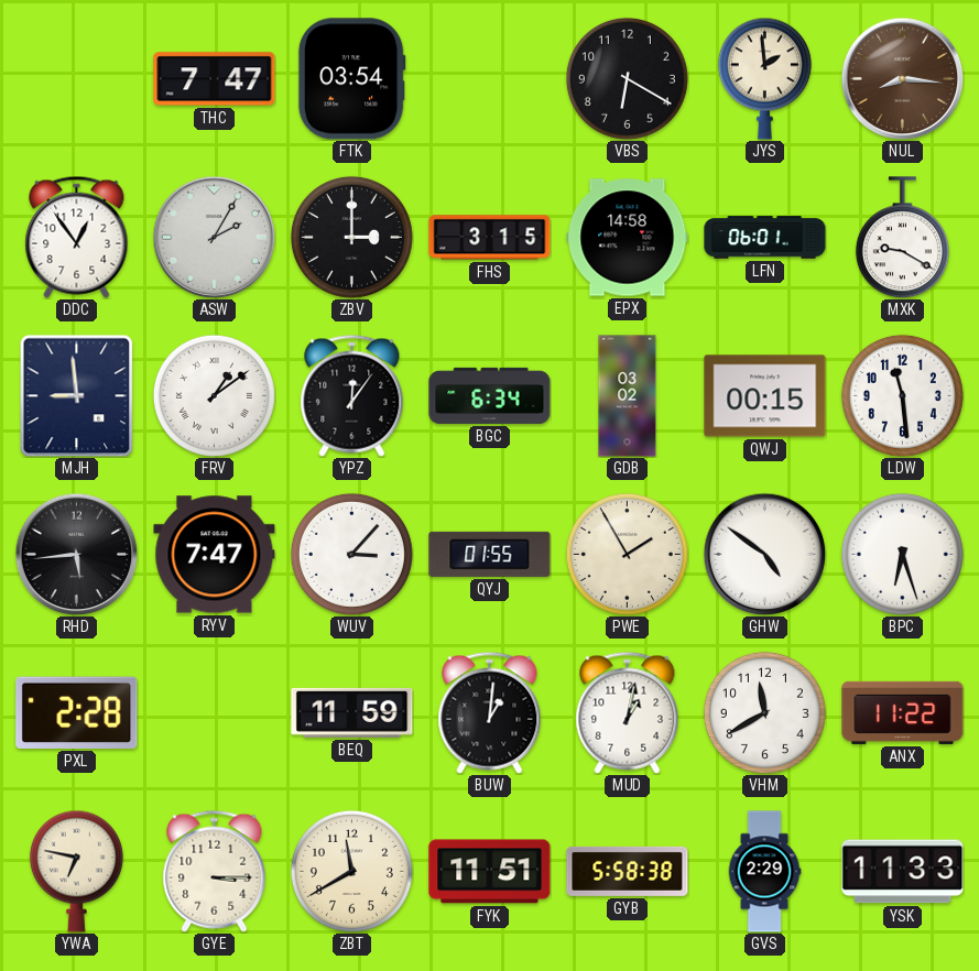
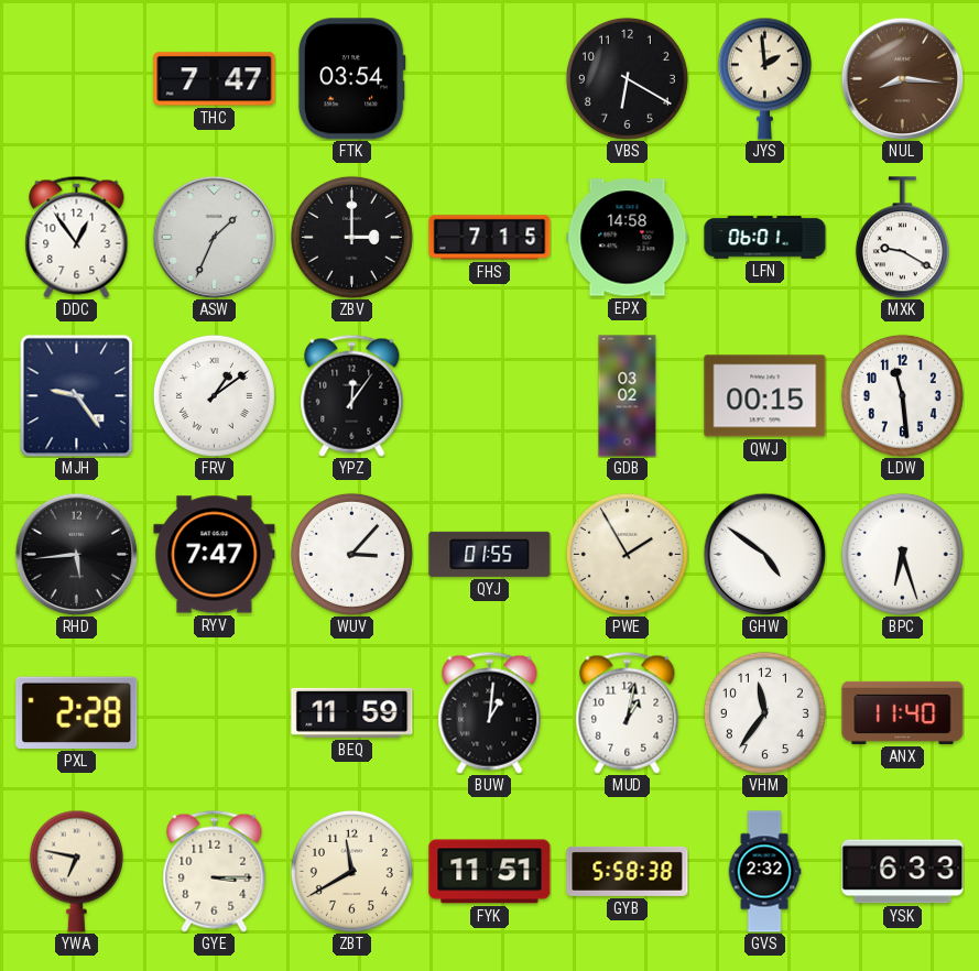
ASW: 2:05 -> 1:34 (214, 237)
FHS: 3:15 -> 7:15 (490, 238)
MJH: 8:59 -> 9:24 (77, 395)
BGC: 6:34 -> none (490, 395)
VHM: 11:40 -> 11:36 (764, 712)
ANX: 11:22 -> 11:40 (903, 712)
GVS: 2:29 -> 2:32 (764, 872)
YSK: 11:33 -> 6:33 (903, 872)
